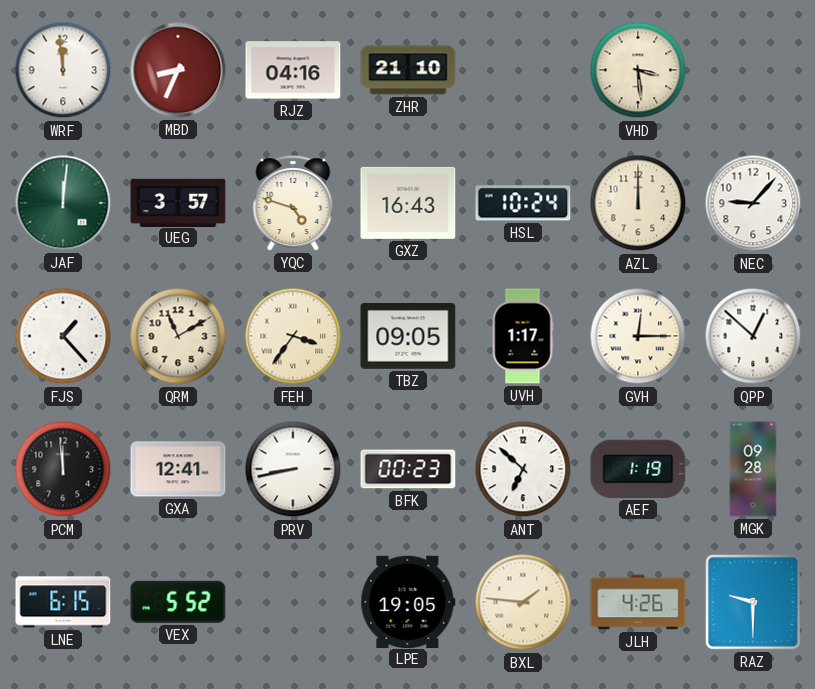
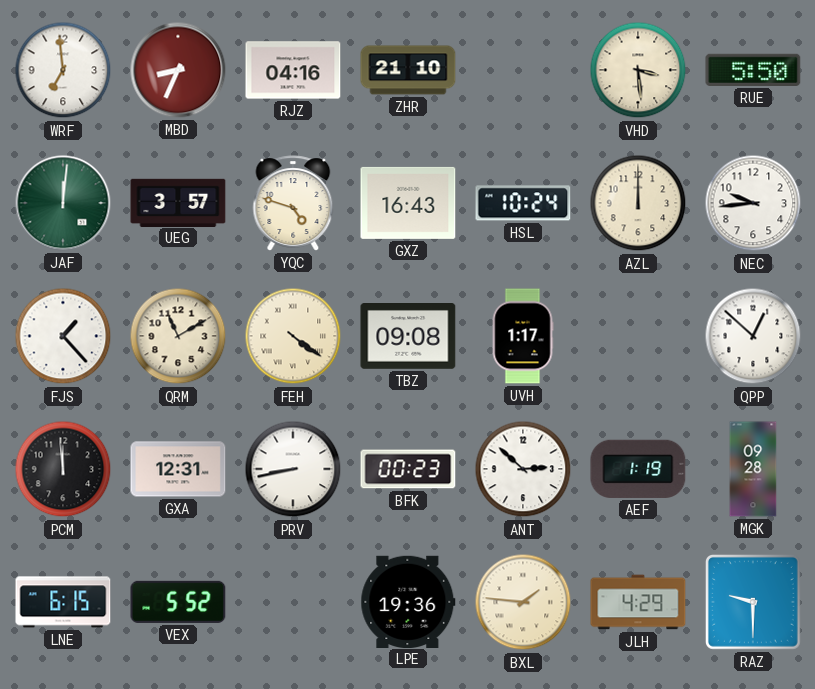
WRF: 11:59 -> 6:59 (63, 70)
RUE: none -> 5:50 (753, 70)
NEC: 9:07 -> 9:44 (753, 203)
FEH: 3:36 -> 4:21 (293, 336)
TBZ: 09:05 -> 09:08 (408, 337)
GVH: 12:15 -> none (638, 336)
GXA: 12:41 -> 12:31 (178, 469)
ANT: 6:52 -> 2:52 (523, 469)
LPE: 19:05 -> 19:36 (408, 601)
JLH: 4:26 -> 4:29 (638, 602)
